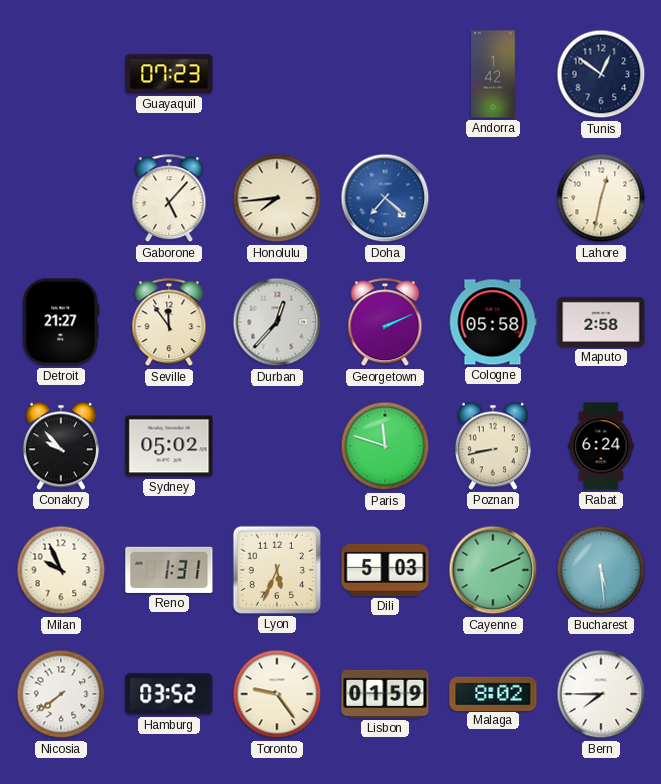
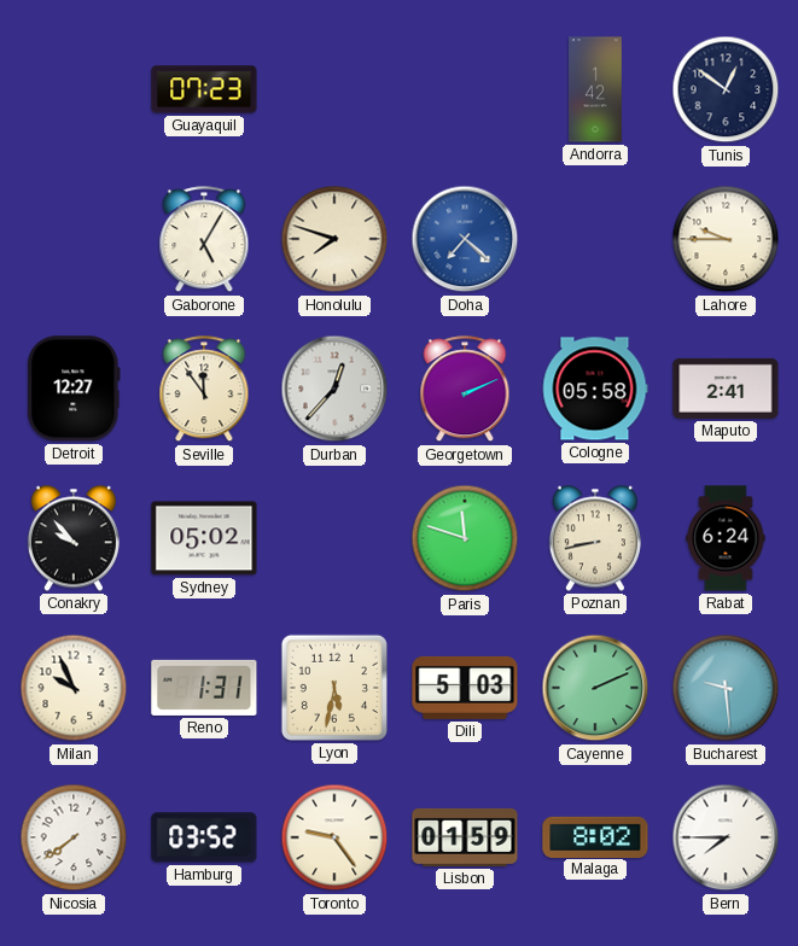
Gaborone: 5:07 -> 5:05 (204, 240)
Honolulu: 7:44 -> 7:48 (334, 239)
Lahore: 12:32 -> 9:45 (726, 239)
Detroit: 21:27 -> 12:27 (74, 389)
Maputo: 2:58 -> 2:41 (726, 389)
Lyon: 5:34 -> 5:32 (334, 688)
Bucharest: 5:29 -> 9:29 (726, 688)
